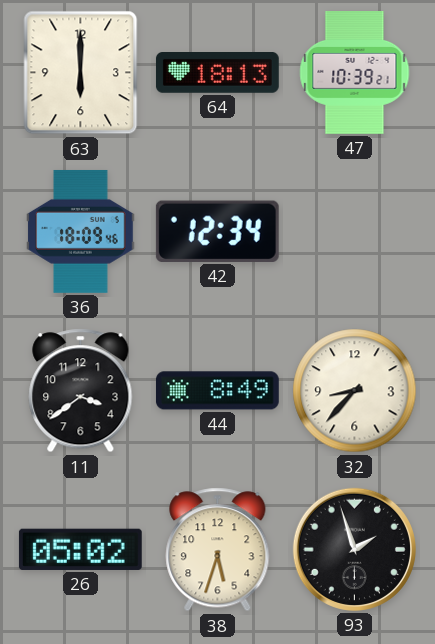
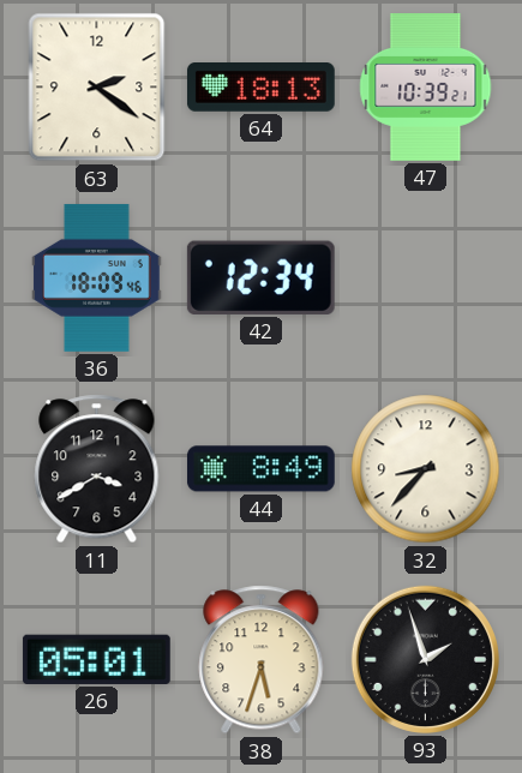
63: 6:00 -> 2:21 (97, 88)
11: 3:39 -> 3:40 (97, 469)
26: 05:02 -> 05:01 (96, 659)
